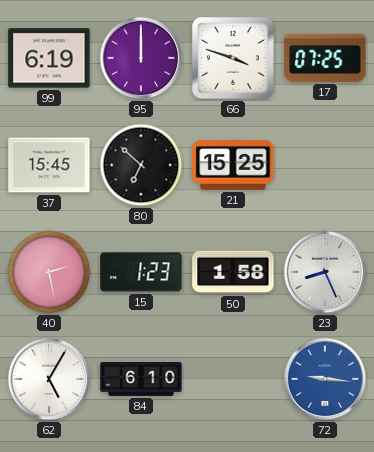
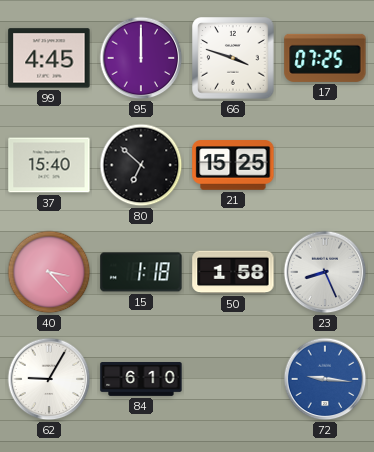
99: 6:19 -> 4:45 (49, 58)
37: 15:45 -> 15:40 (49, 165)
40: 2:28 -> 3:23 (49, 272)
15: 1:23 -> 1:18 (141, 272)
62: 5:05 -> 9:05 (49, 379)
